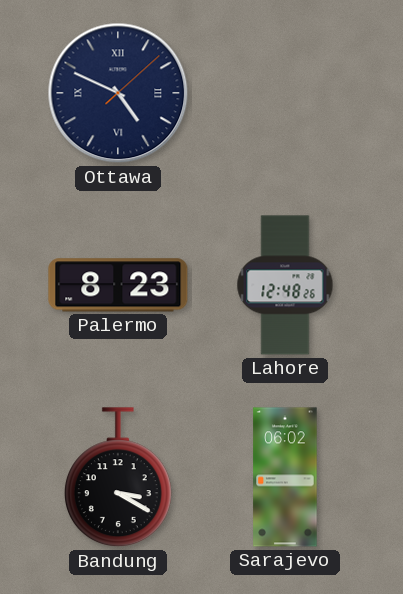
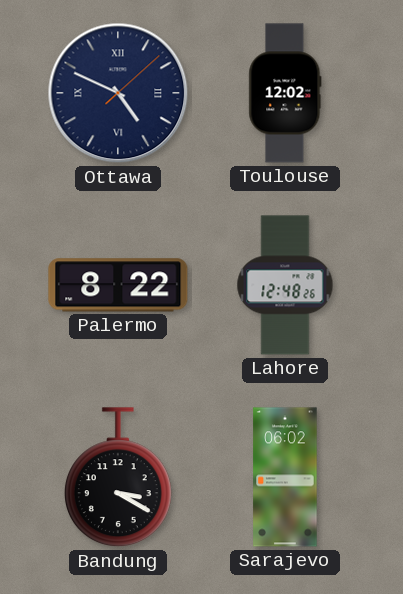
Toulouse: none -> 12:02 (285, 93)
Palermo: 8:23 -> 8:22 (118, 285)
